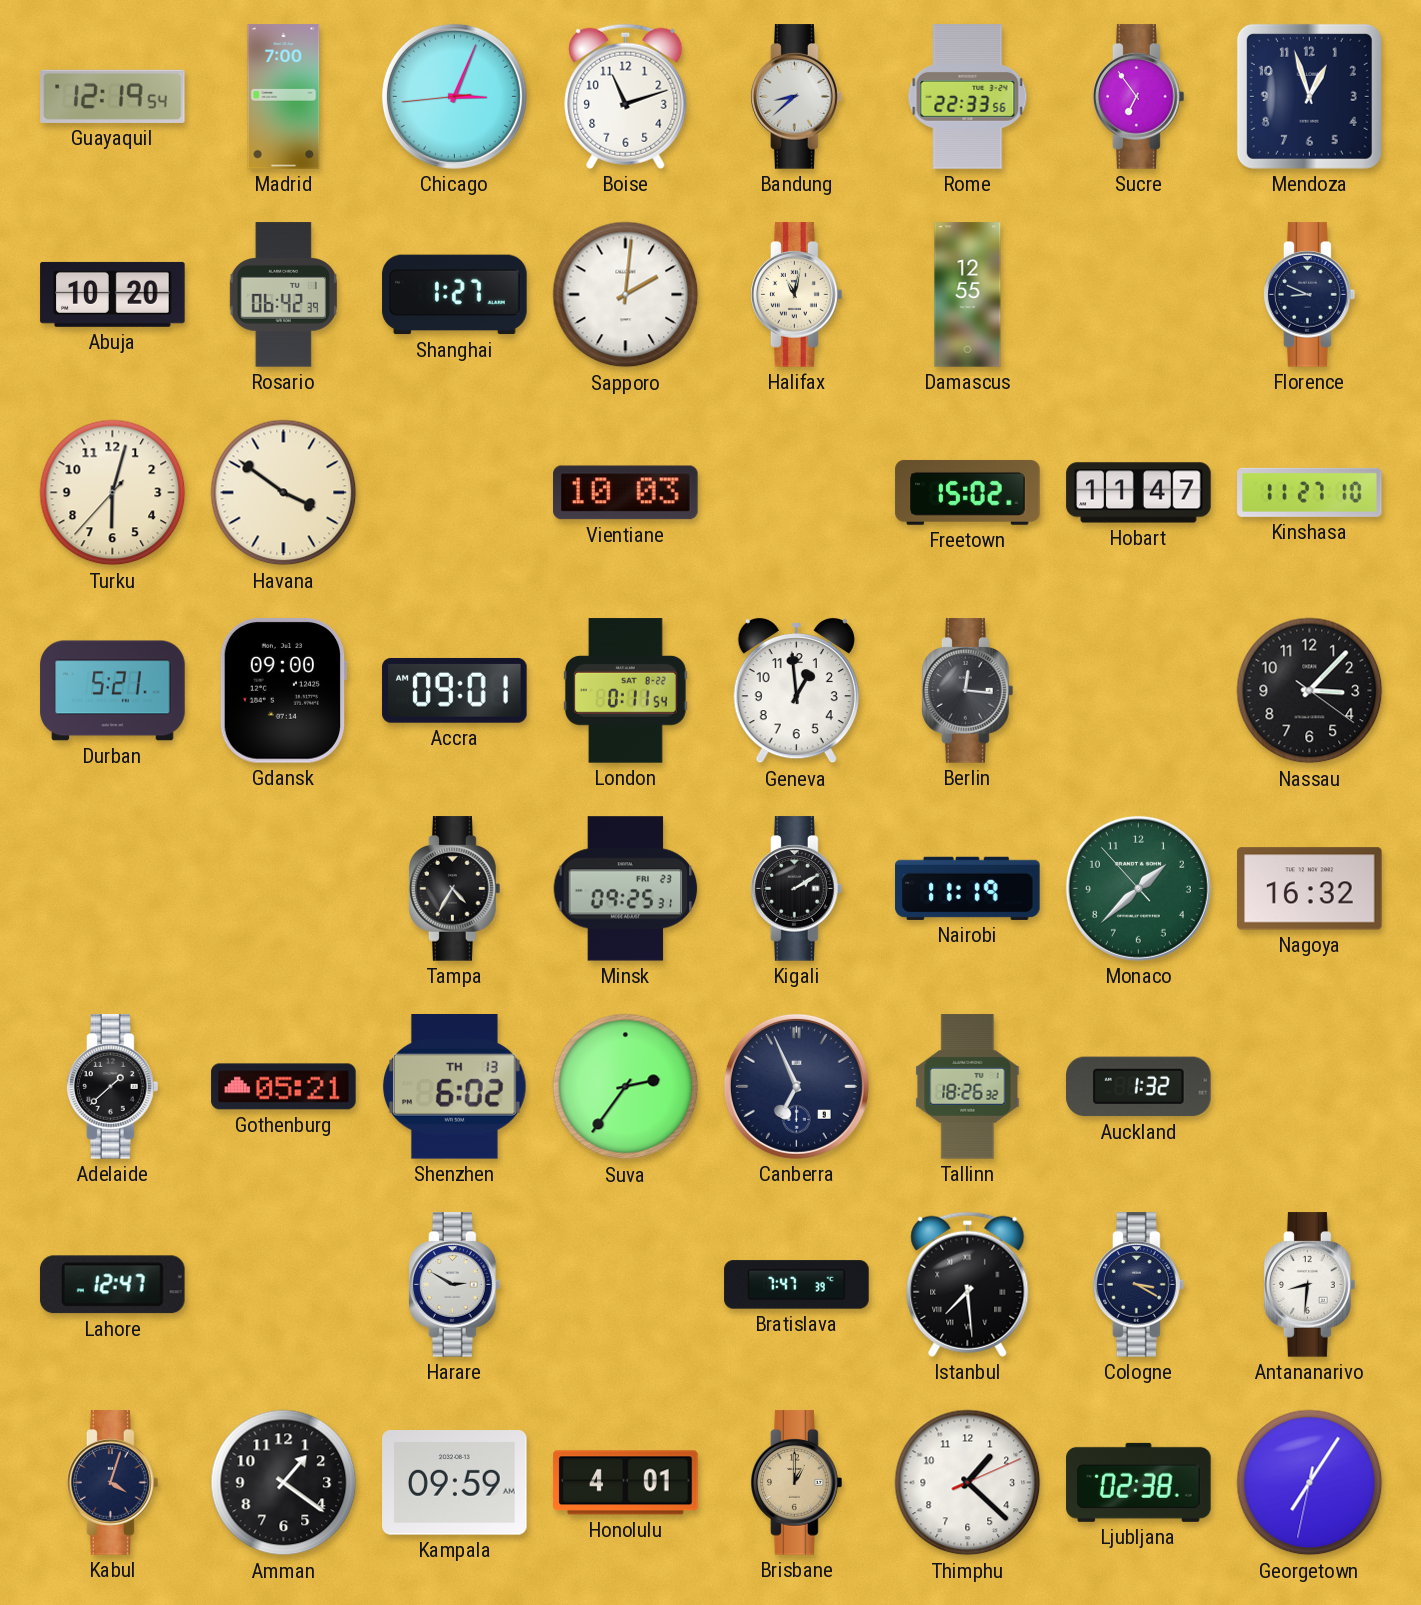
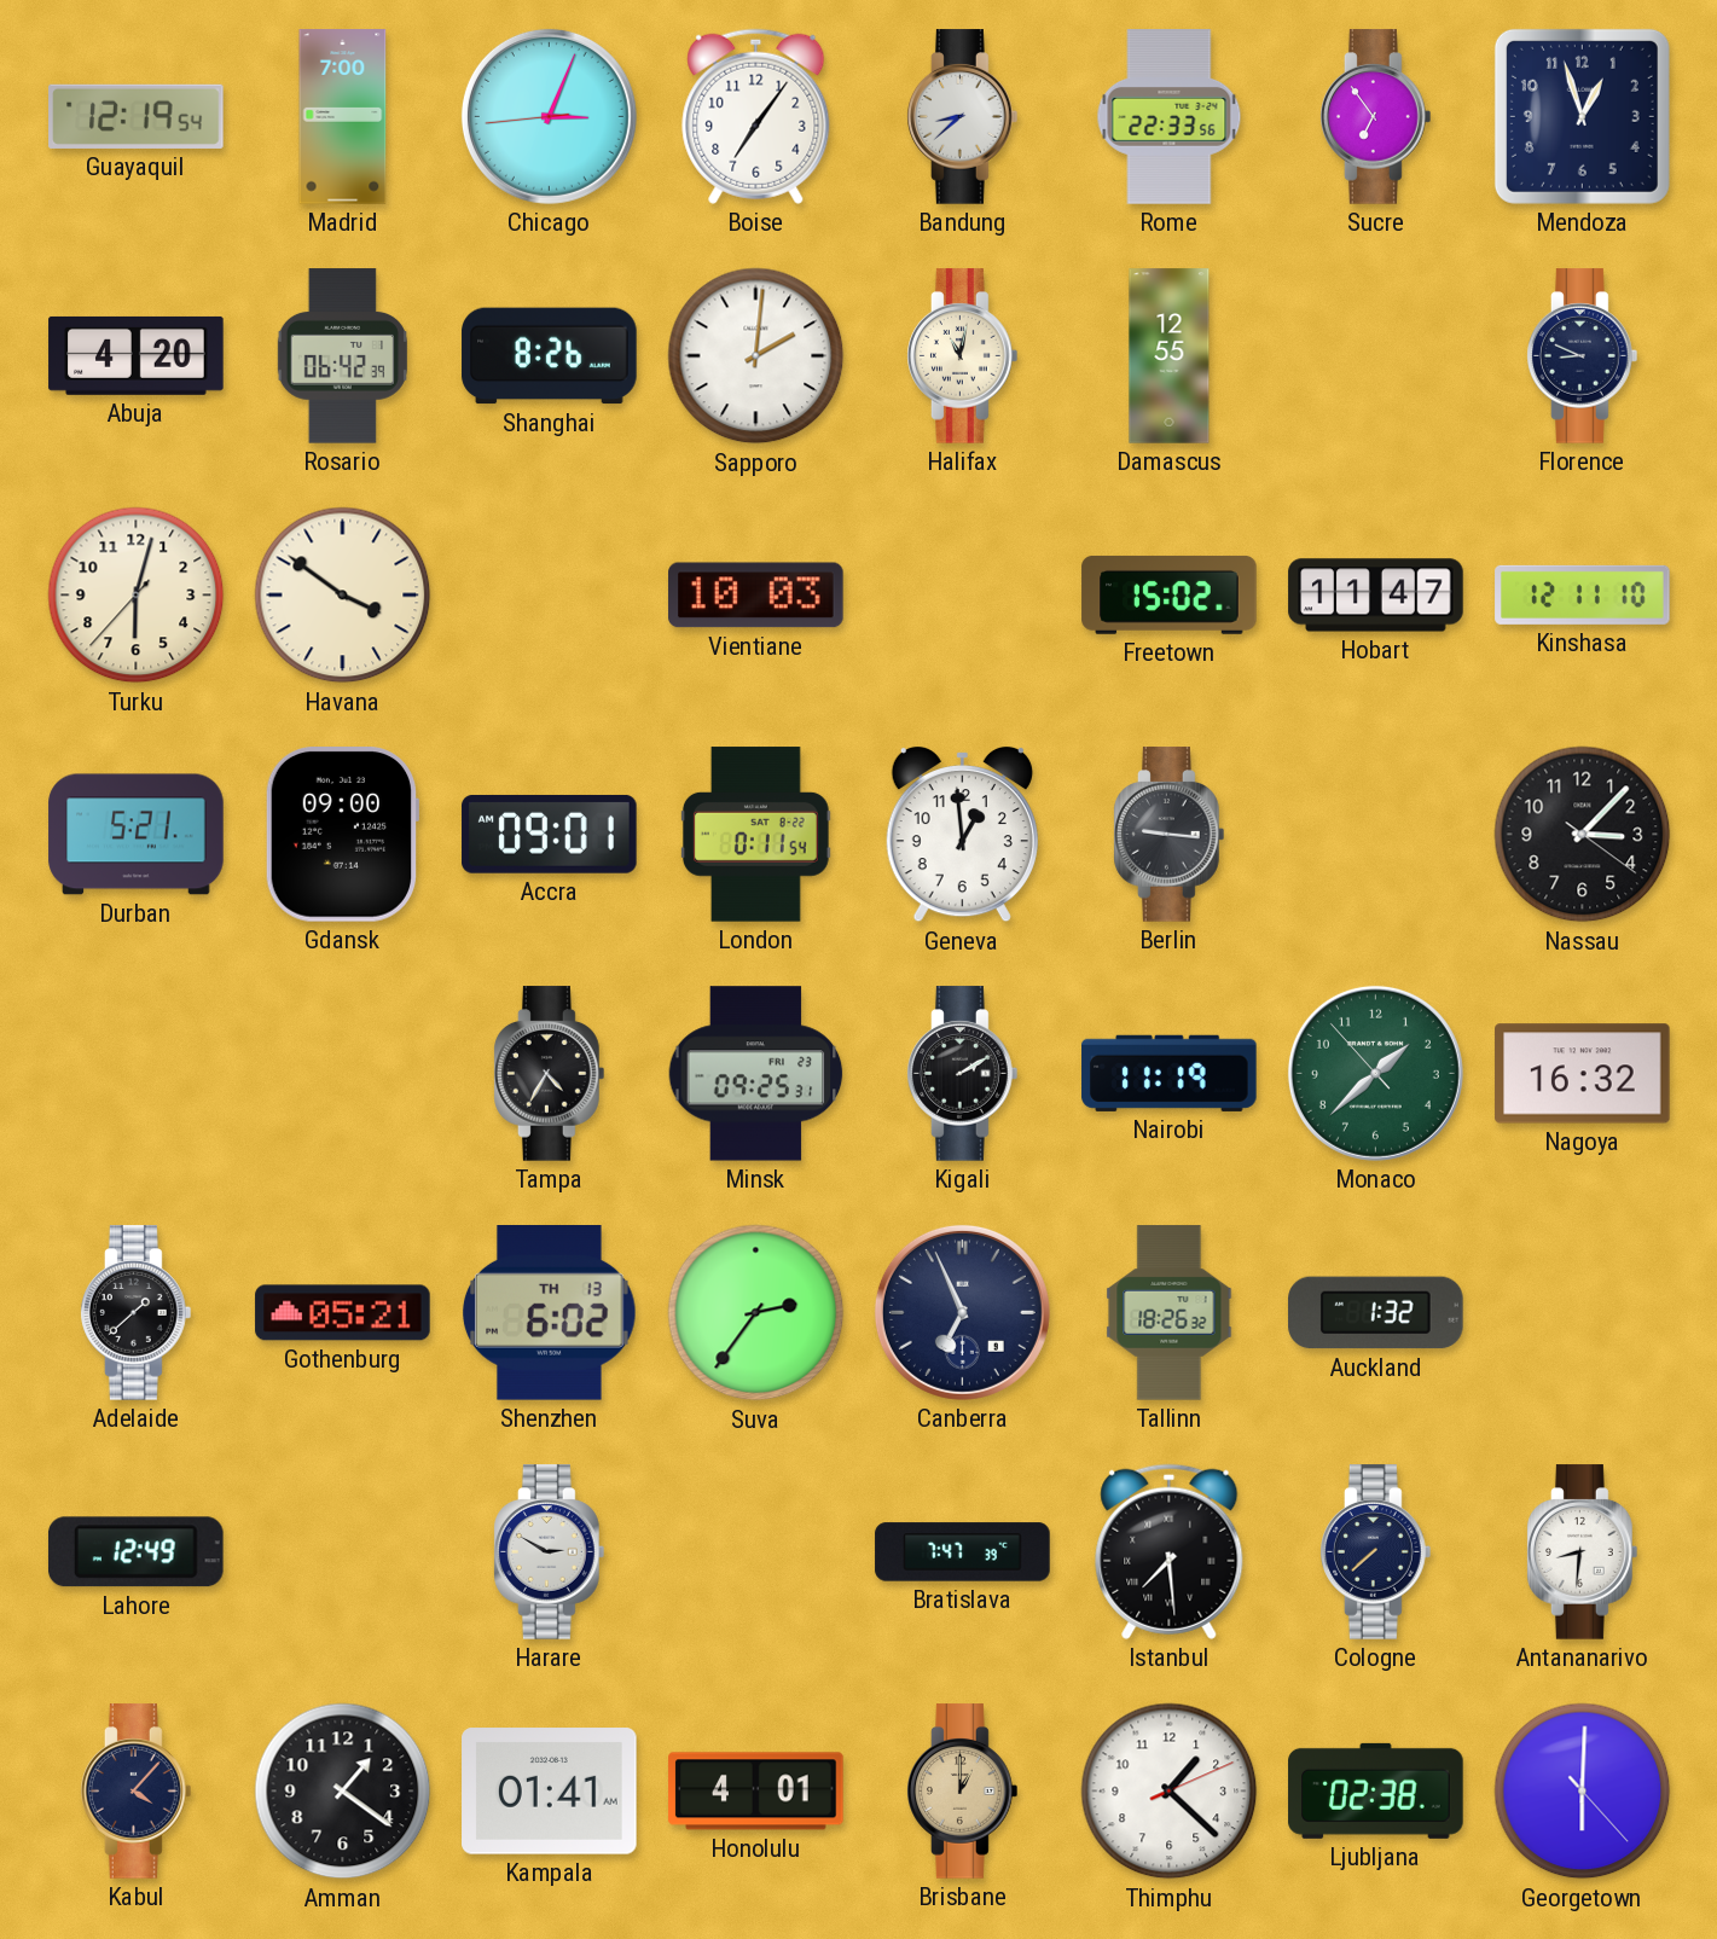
Boise: 11:12 -> 7:06 (756, 116)
Abuja: 10:20 -> 4:20 (137, 355)
Shanghai: 1:27 -> 8:26 (550, 356)
Kinshasa: 11:27 -> 12:11 (1583, 594)
Berlin: 12:16 -> 9:16 (1170, 835)
Lahore: 12:47 -> 12:49 (135, 1552)
Cologne: 3:20 -> 7:38 (1376, 1552)
Kabul: 4:03 -> 4:07 (137, 1792)
Kampala: 09:59 -> 01:41 (550, 1792)
Georgetown: 7:05 -> 6:00 (1583, 1792)
